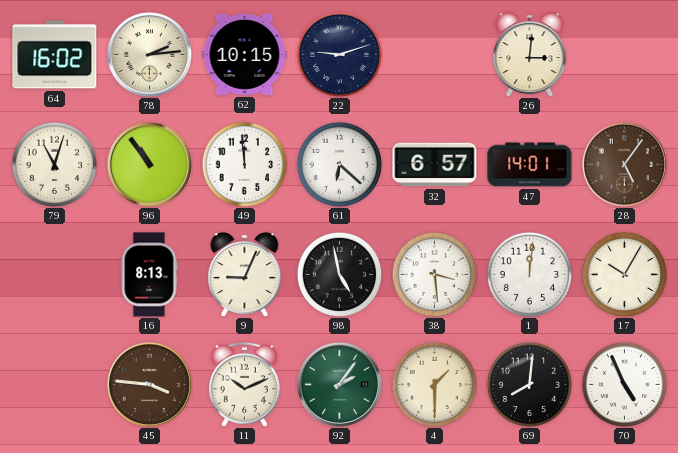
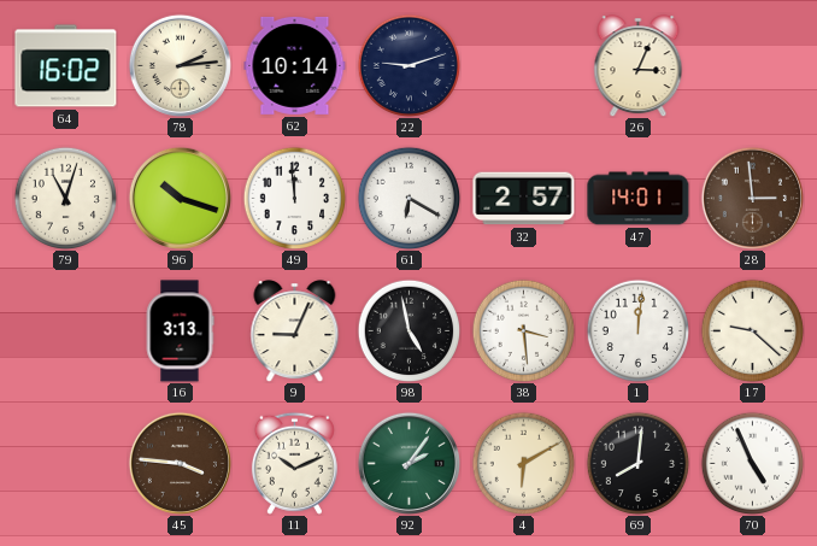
62: 10:15 -> 10:14 (295, 65)
26: 3:01 -> 3:04 (639, 66)
96: 10:54 -> 10:18 (180, 198)
61: 6:22 -> 6:20 (408, 198)
32: 6:57 -> 2:57 (524, 199)
28: 5:06 -> 2:59 (752, 198)
16: 8:13 -> 3:13 (180, 331)
17: 10:05 -> 9:22 (752, 330)
4: 1:30 -> 6:10 (523, 463)
